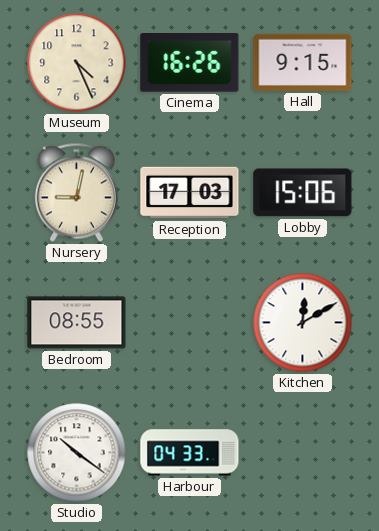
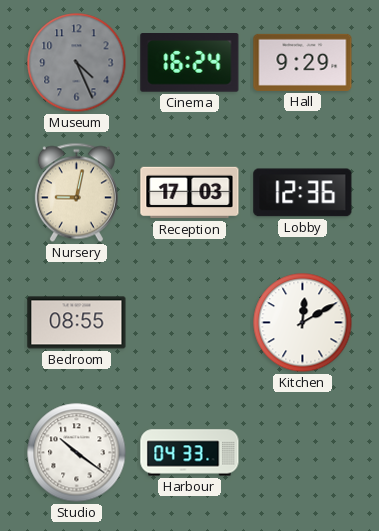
Museum dial: cream -> grey (77, 63)
Cinema: 16:26 -> 16:24 (190, 63)
Hall: 9:15 -> 9:29 (303, 62)
Lobby: 15:06 -> 12:36 (303, 193)
